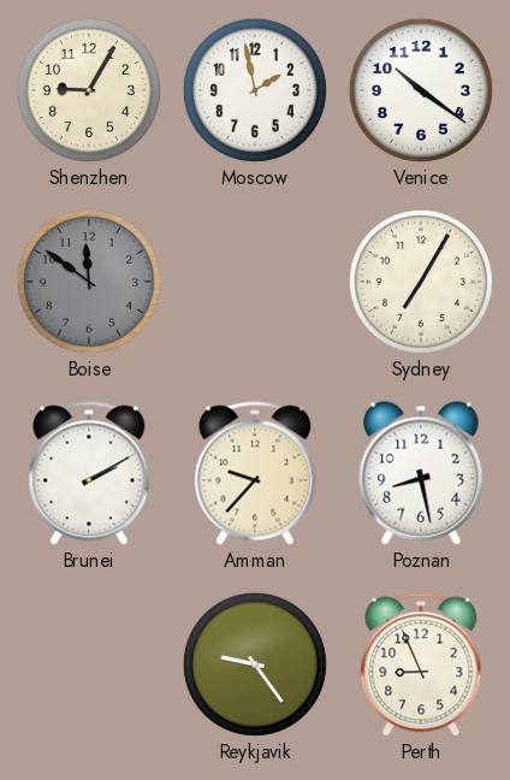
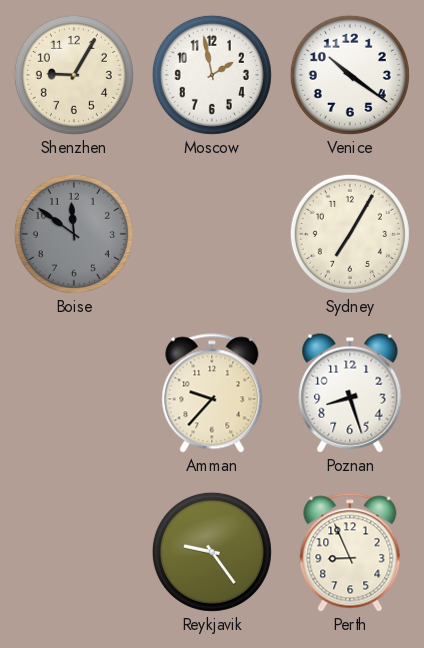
Brunei: 2:10 -> none (89, 473)
Poznan: 8:28 -> 8:27 (350, 393)
